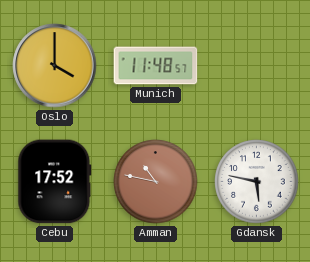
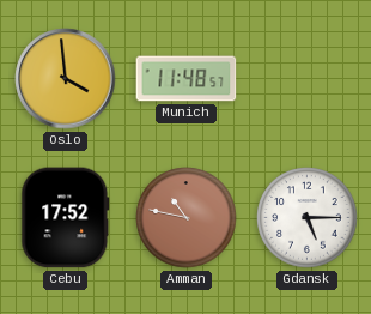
Oslo: 4:00 -> 3:59 (66, 79)
Gdansk: 5:47 -> 5:15 (308, 218)
